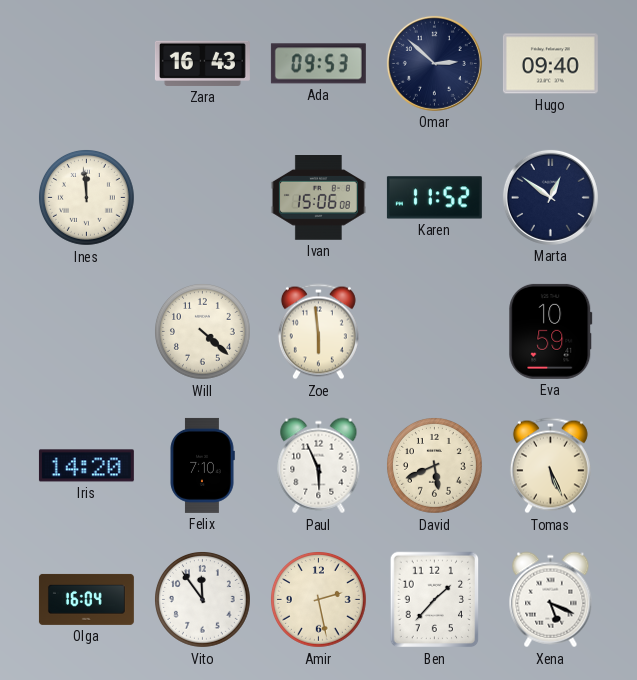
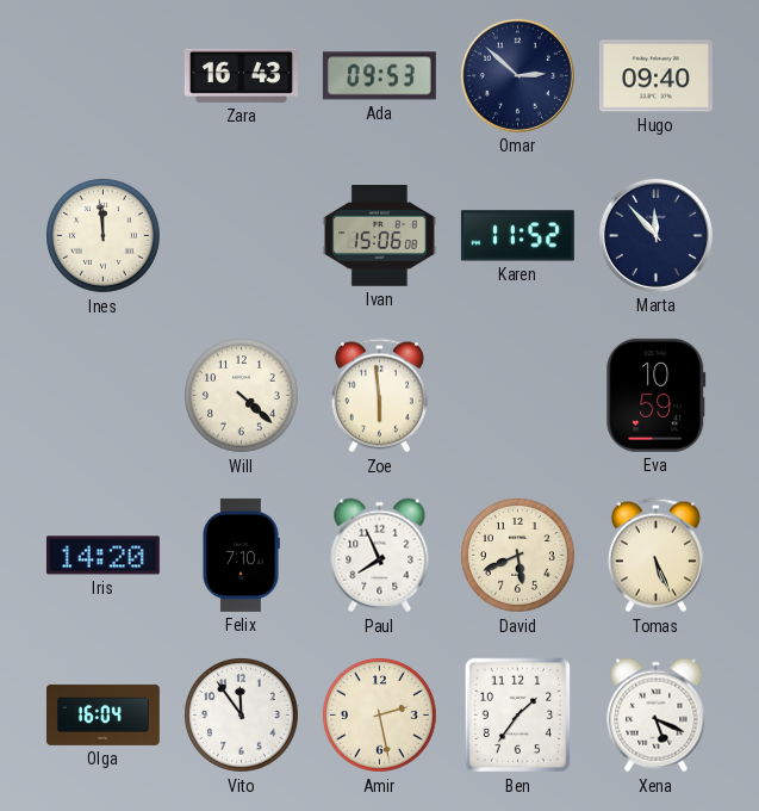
Marta: 12:51 -> 11:53 (655, 235)
Paul: 5:56 -> 7:56 (380, 556)
Ben: 1:37 -> 1:36 (518, 716)
